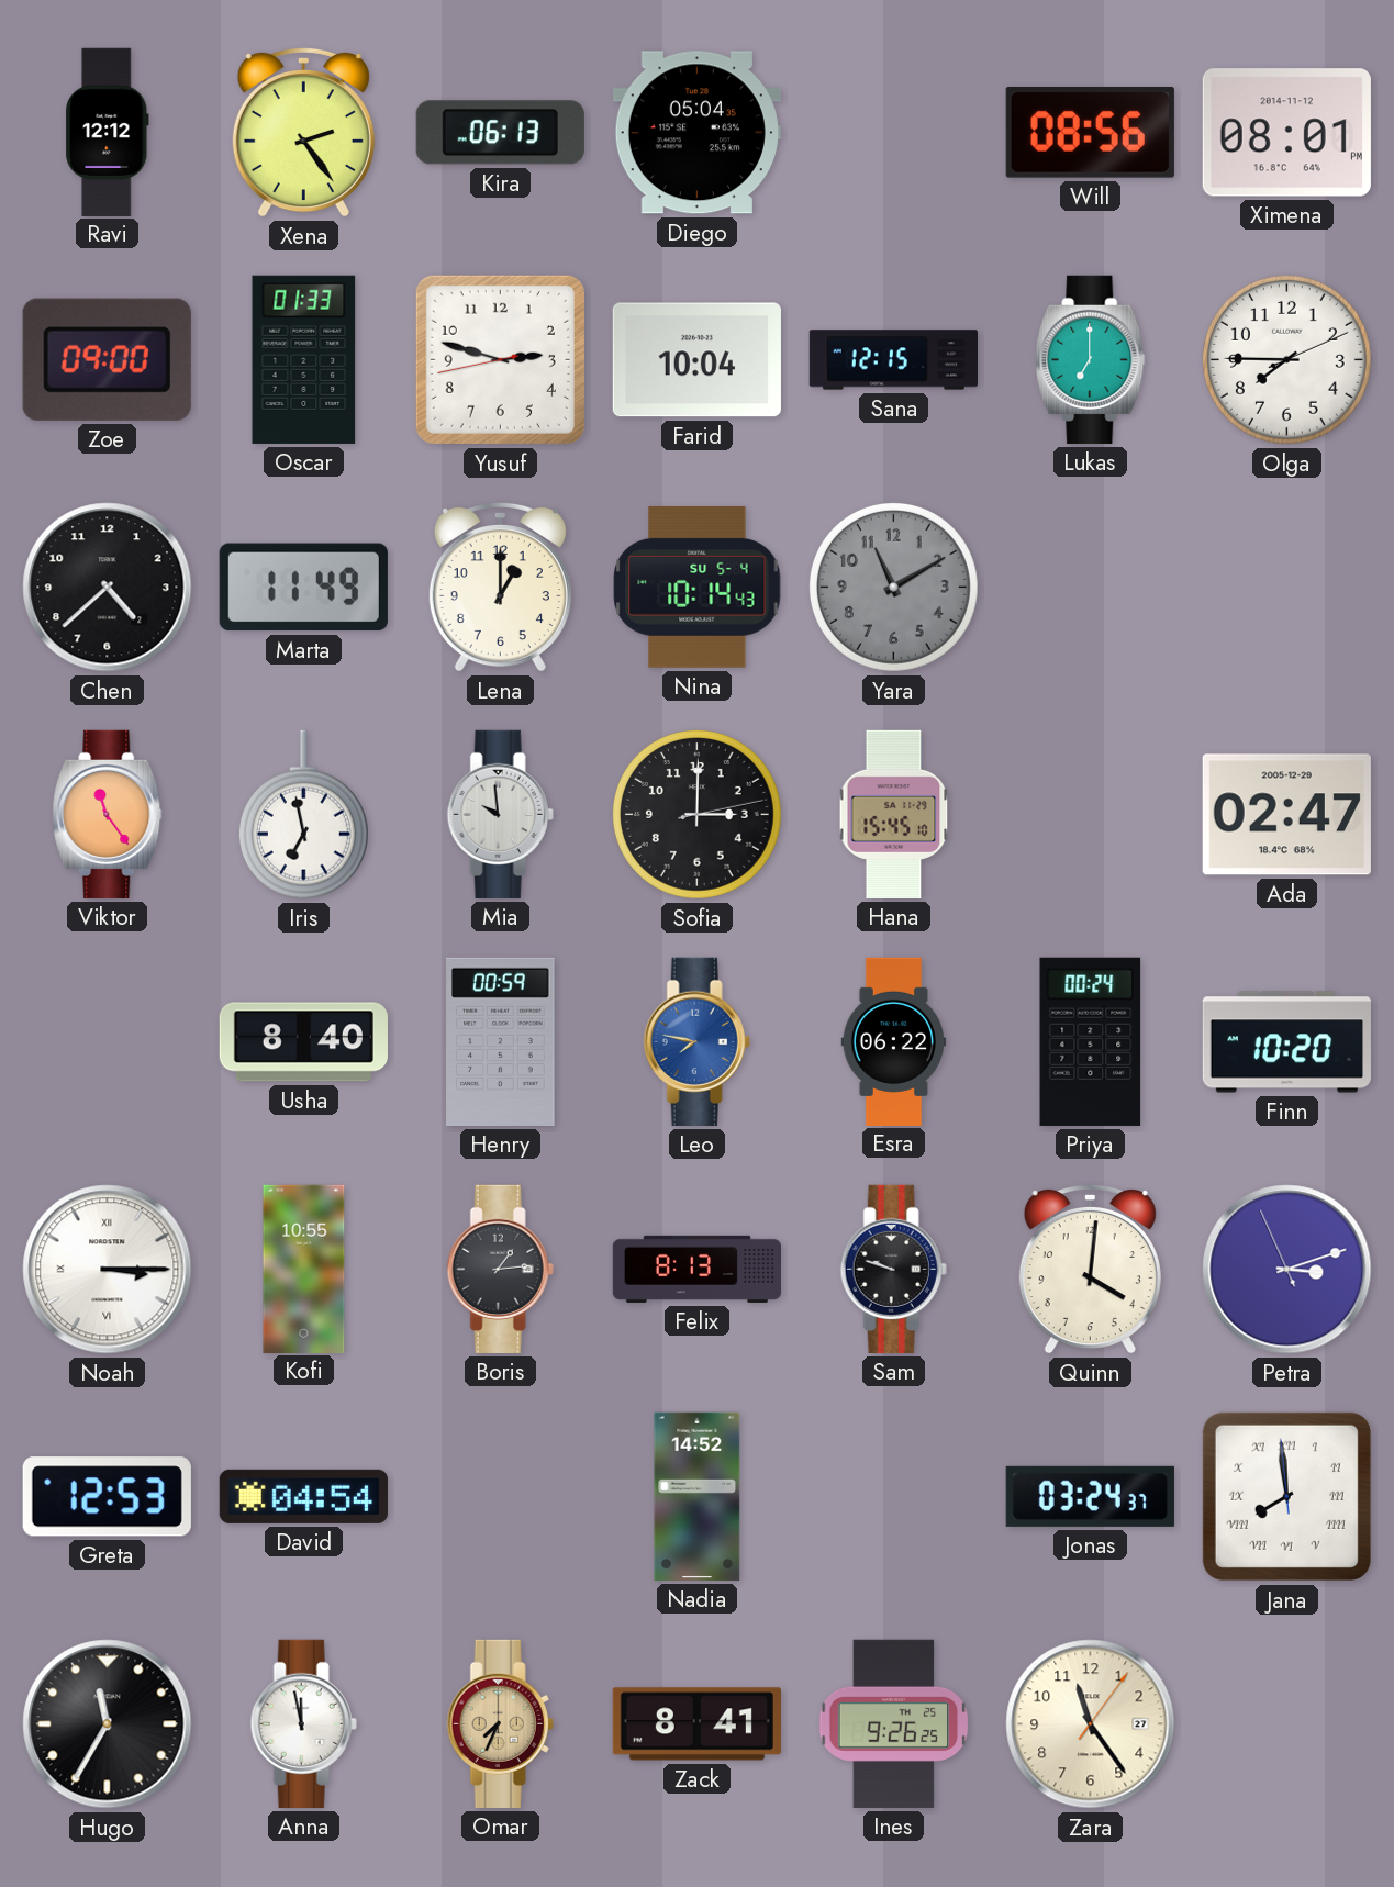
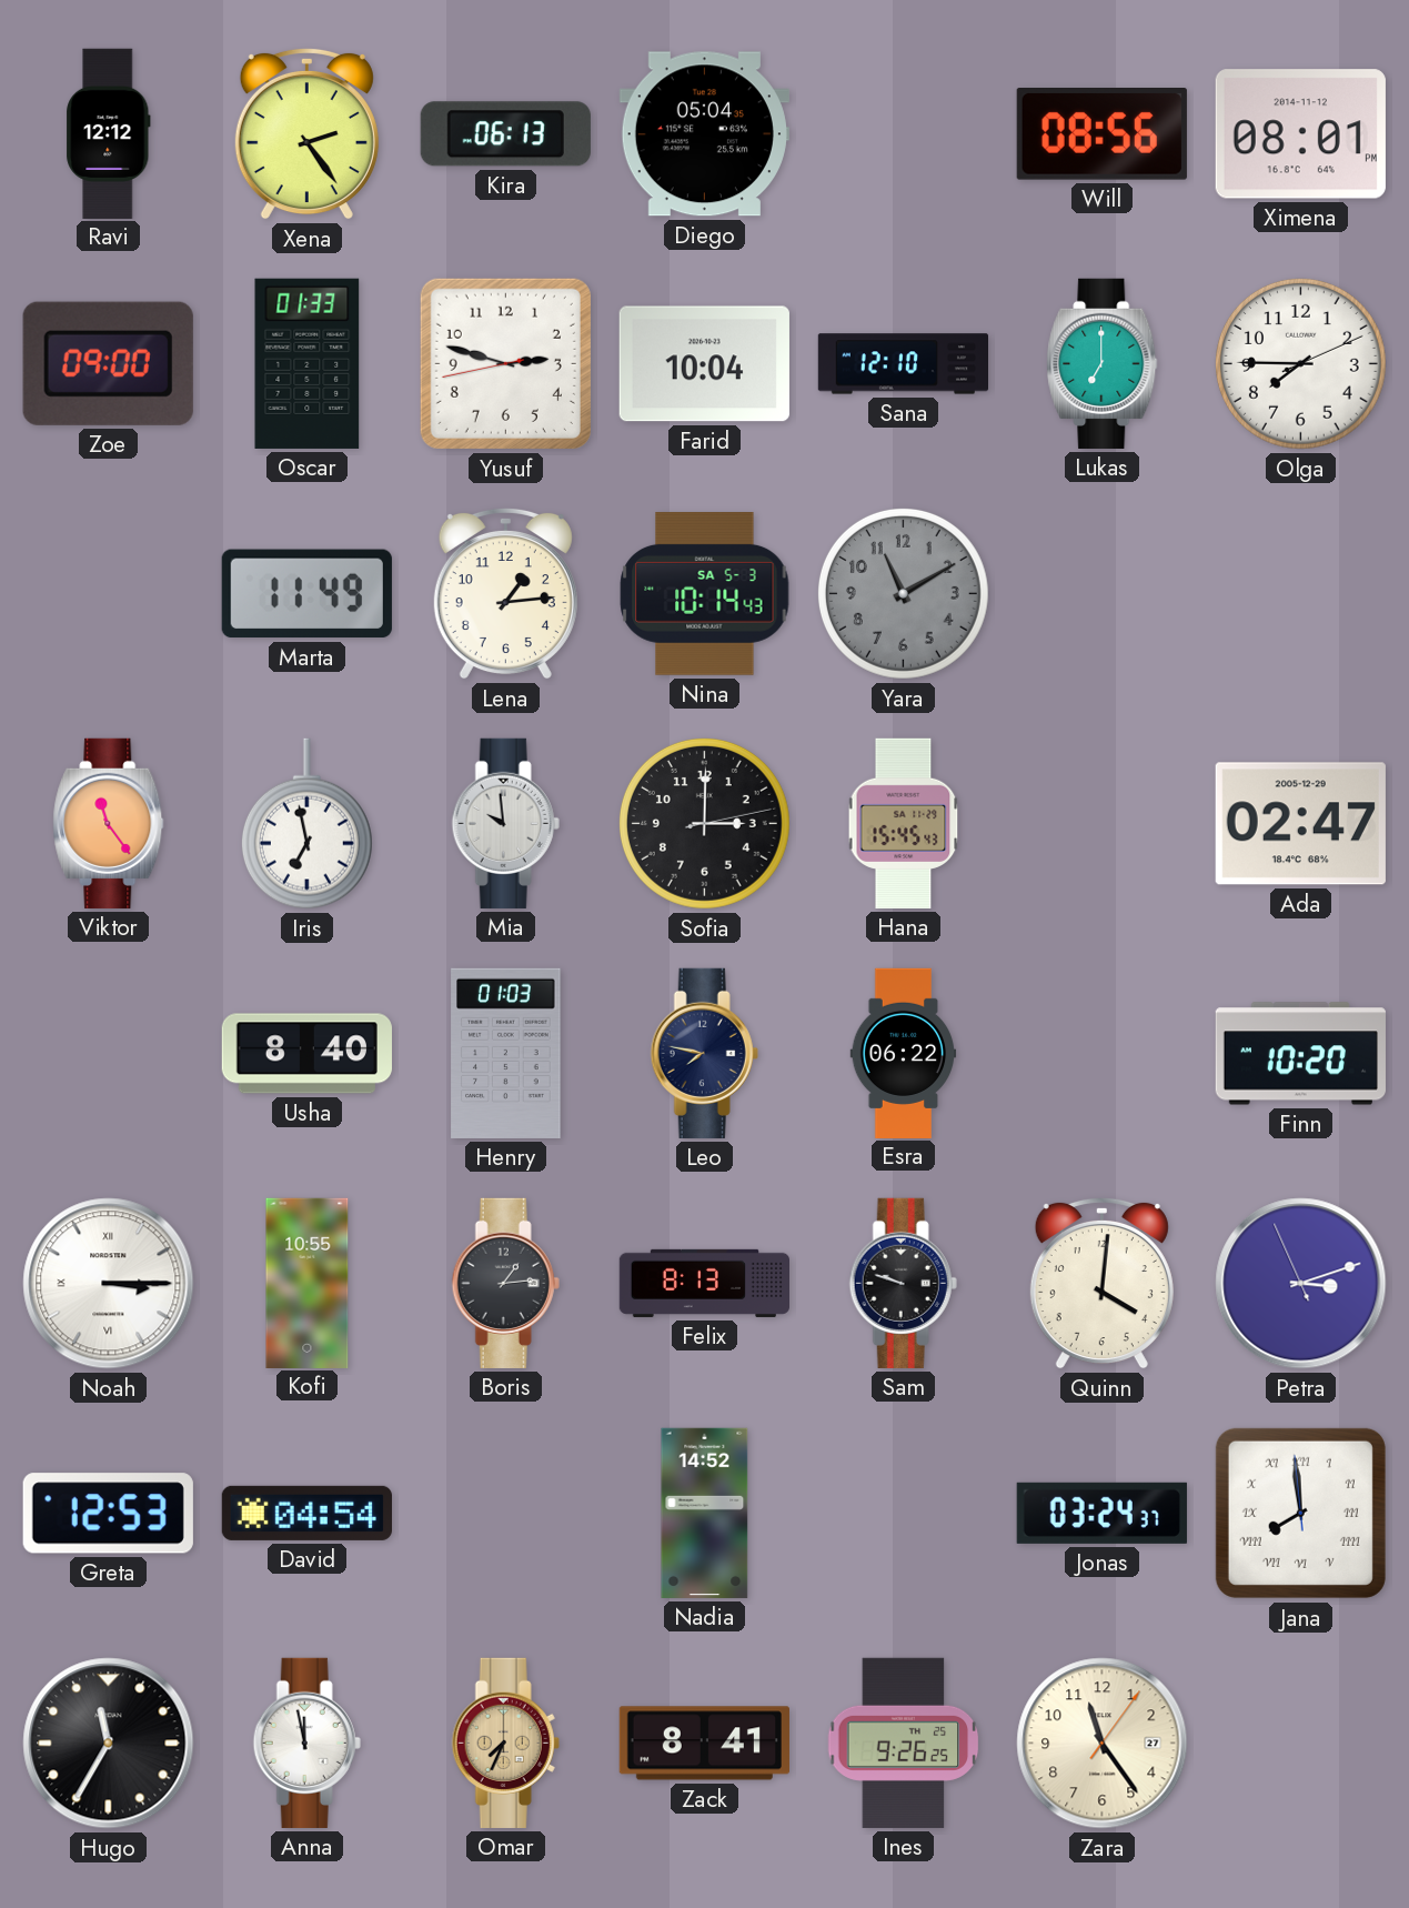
Sana: 12:15 -> 12:10 (903, 364)
Chen: 4:38 -> none (108, 588)
Lena: 1:00 -> 1:14 (505, 593)
Nina date: SU 5-4 -> SA 5-3 (705, 594)
Hana: 15:45:10 -> 15:45:43 (904, 823)
Henry: 00:59 -> 01:03 (506, 1053)
Leo dial: blue -> navy (704, 1053)
Priya: 00:24 -> none (1091, 1041)
